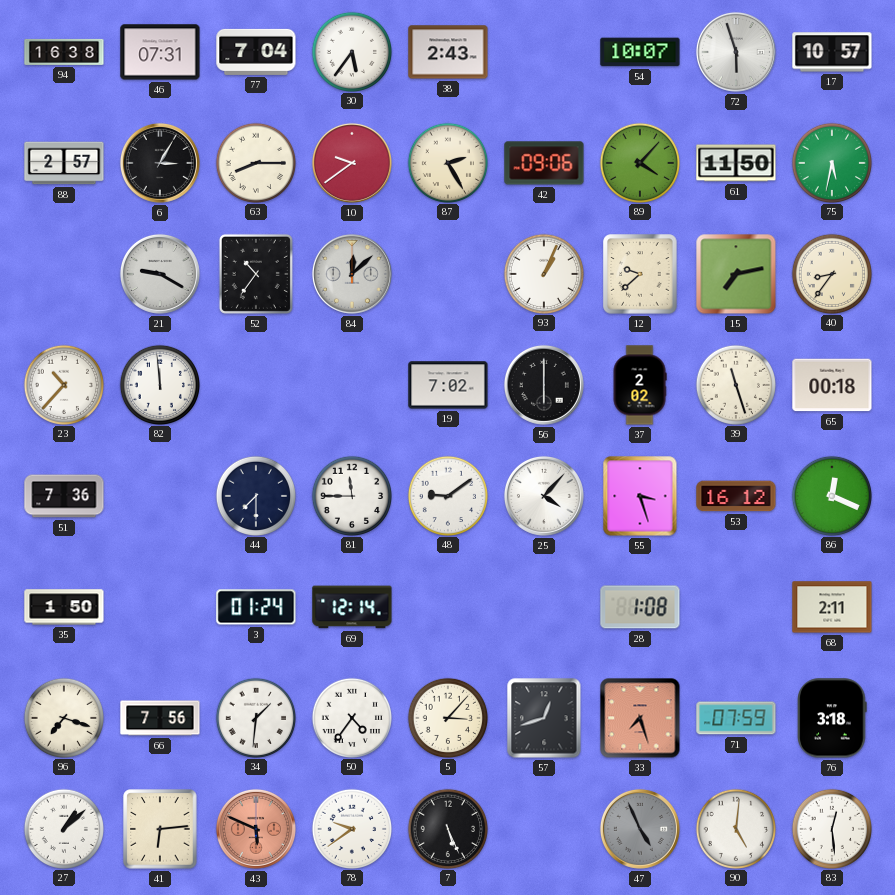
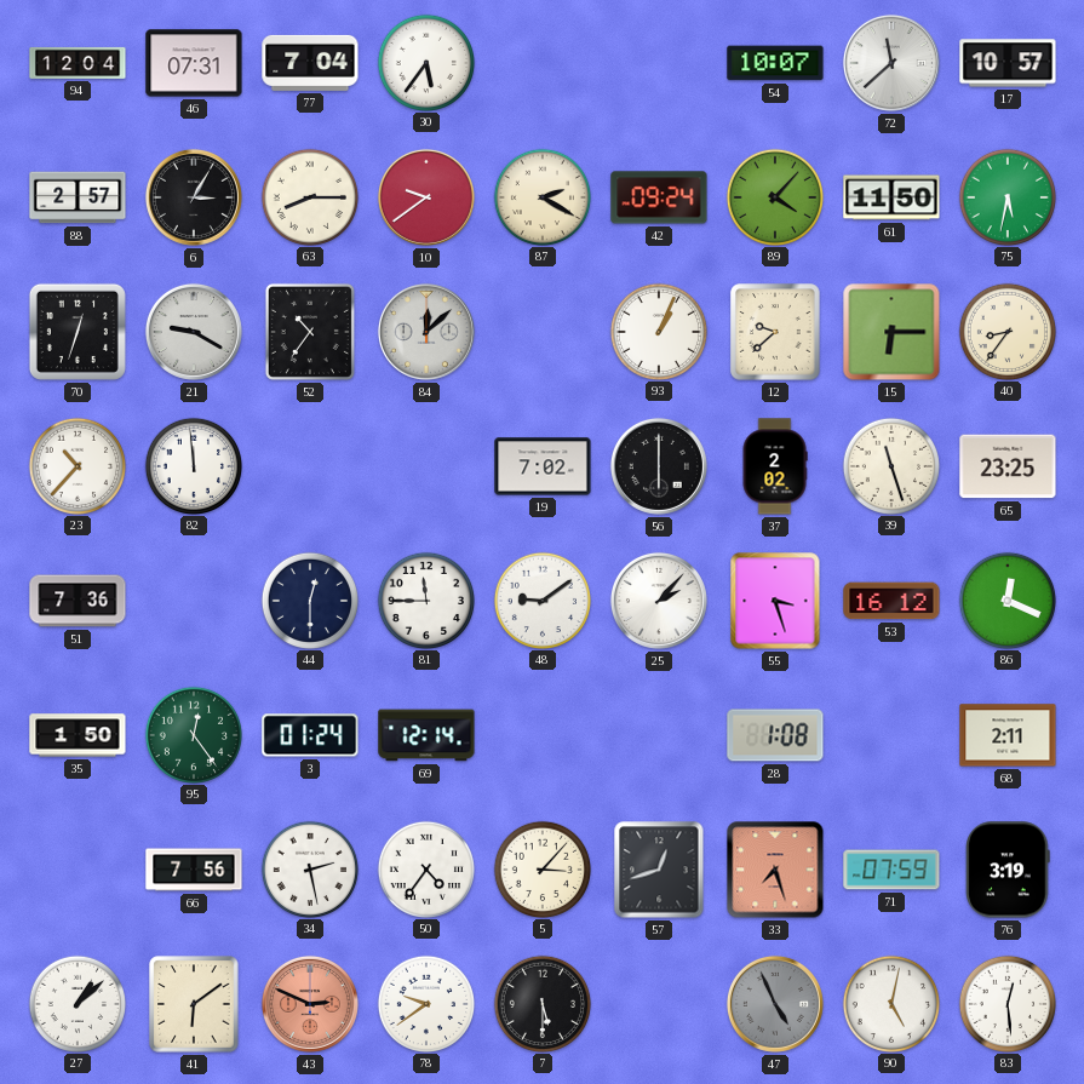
94: 16:38 -> 12:04 (78, 63)
38: 2:43 -> none (448, 52)
72: 5:57 -> 11:38 (891, 63)
87: 2:25 -> 2:20 (541, 196)
42: 09:06 -> 09:24 (659, 197)
70: none -> 12:33 (78, 332)
15: 7:13 -> 6:15 (891, 332)
65: 00:18 -> 23:25 (1008, 466)
44: 7:30 -> 12:30 (309, 600)
25: 4:07 -> 2:07 (659, 601)
95: none -> 12:24 (193, 734)
96: 7:18 -> none (63, 717)
34: 1:31 -> 2:28 (309, 868)
76: 3:18 -> 3:19 (1008, 870)
41: 6:14 -> 6:09 (194, 1004)
43: 5:49 -> 2:49 (310, 1004)
7: 5:26 -> 5:30 (541, 1003)
90: 5:01 -> 5:02 (890, 1003)
